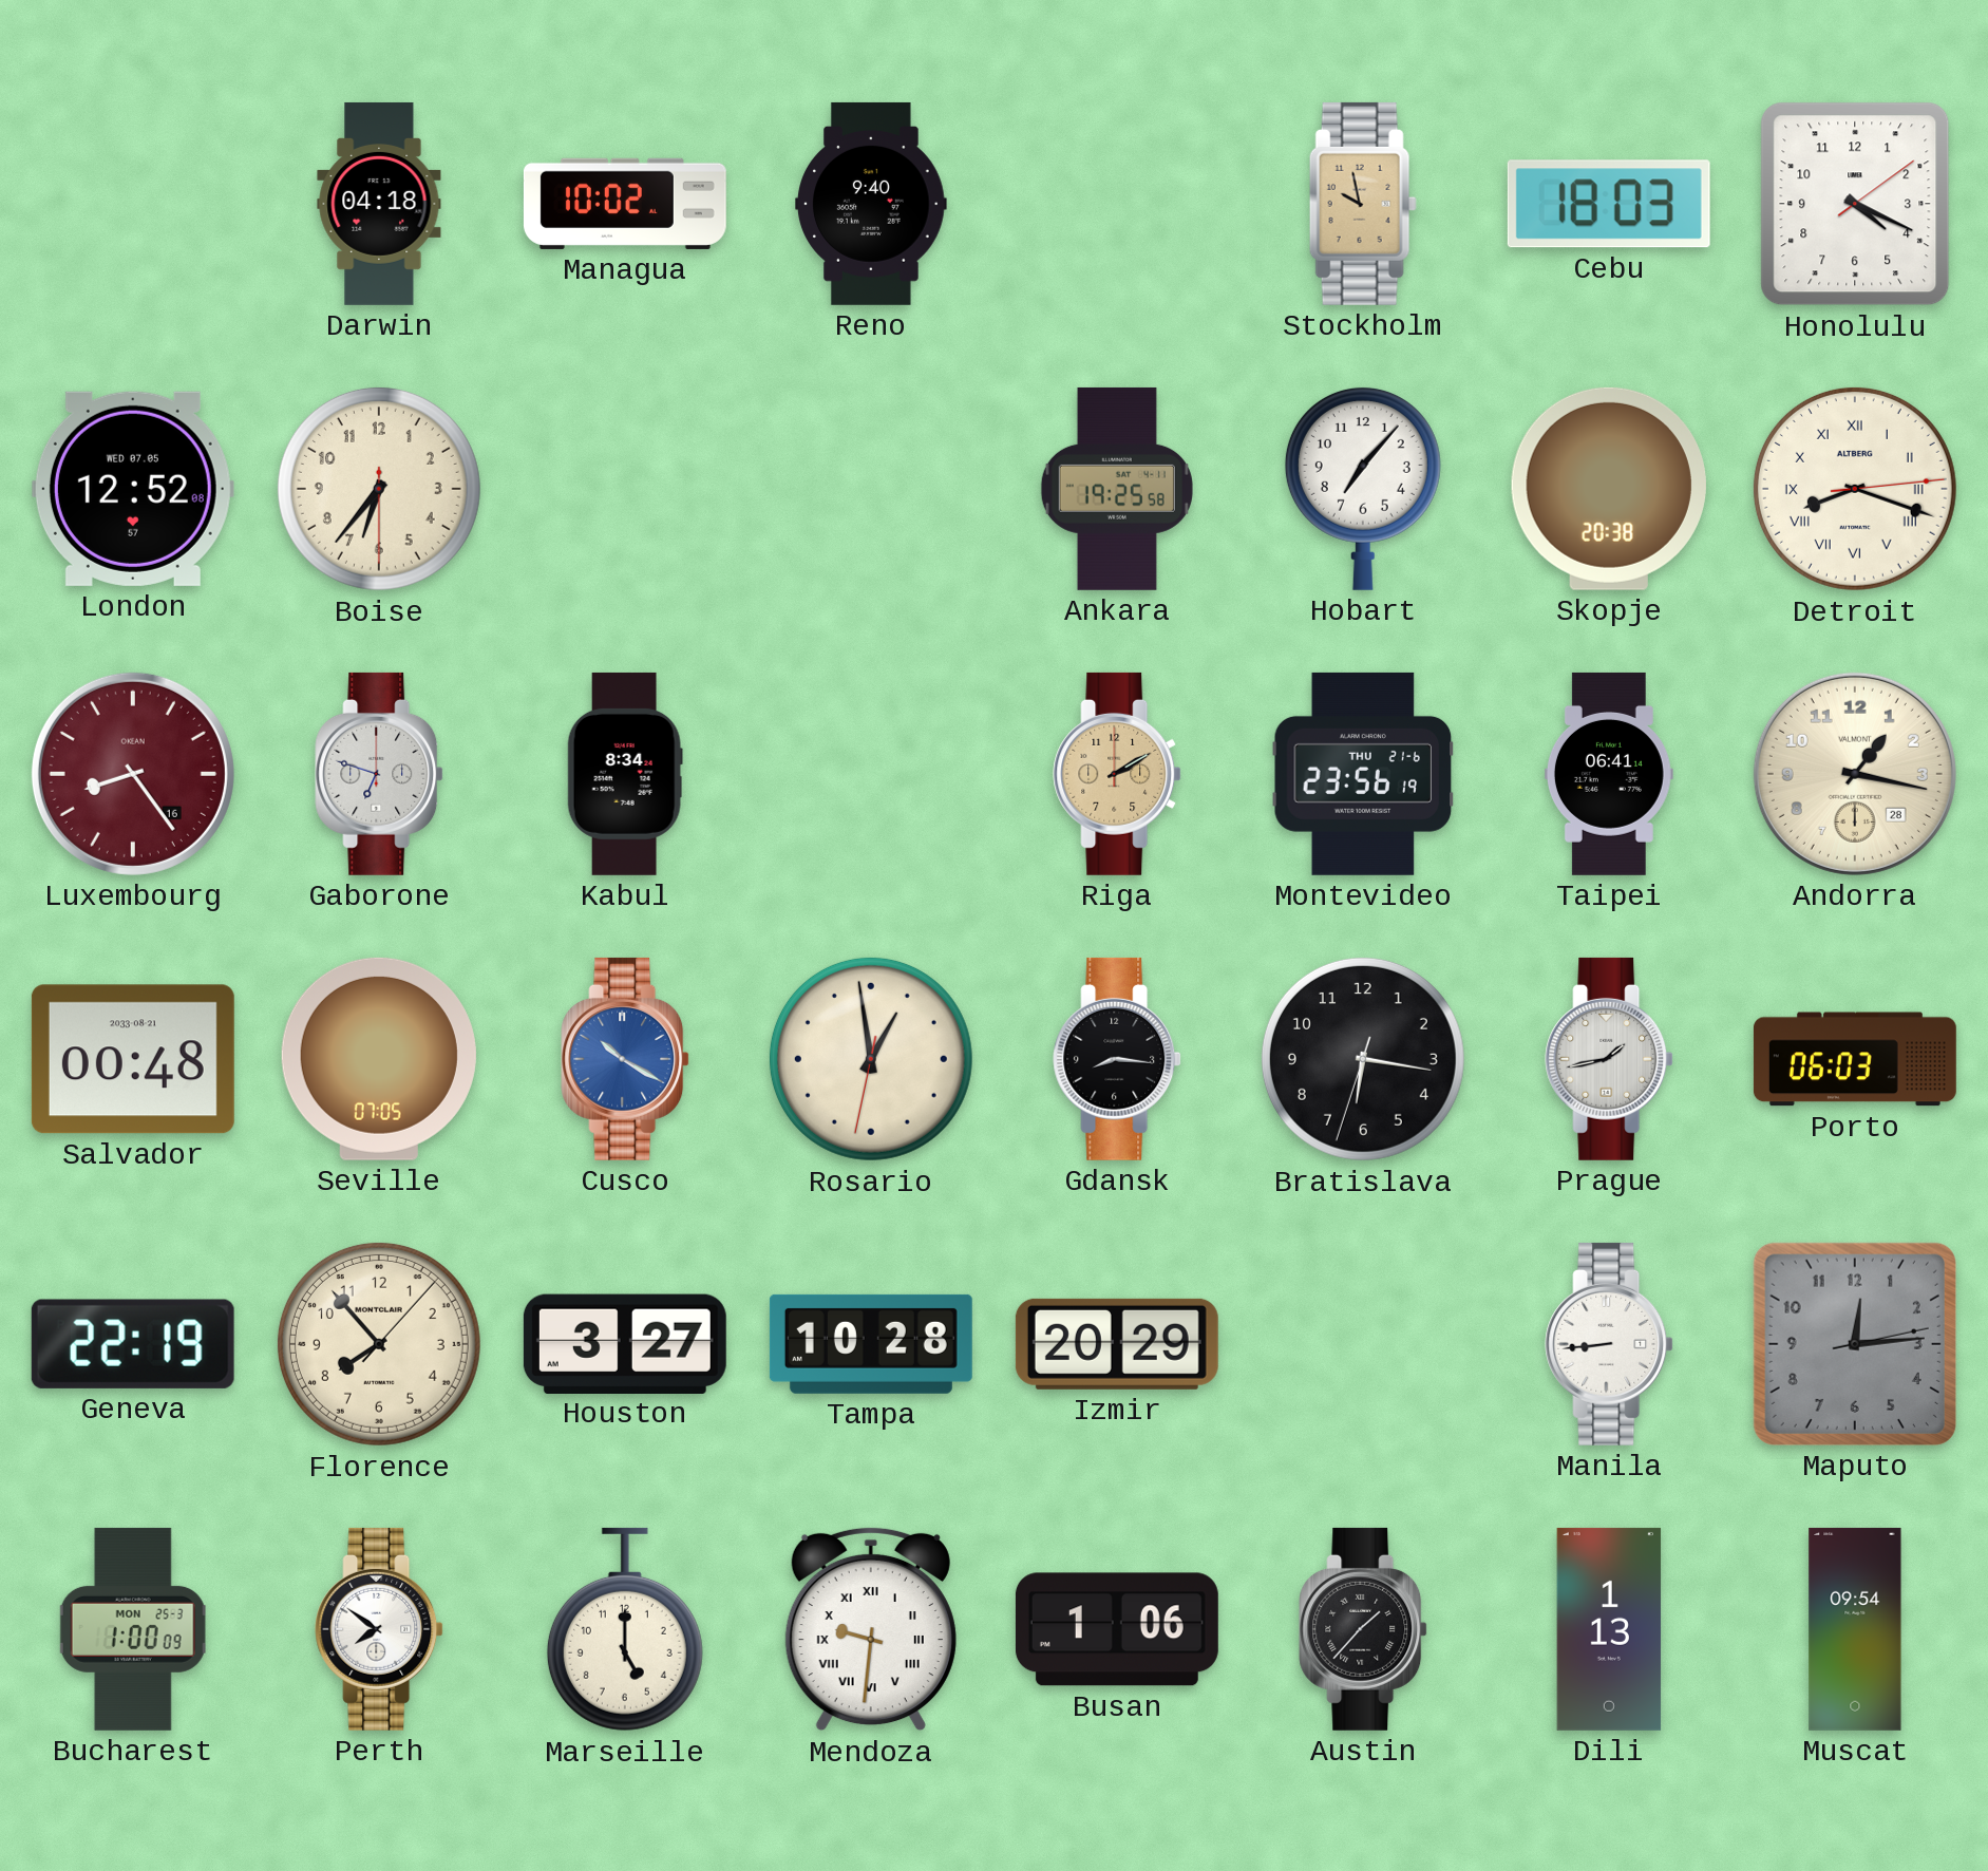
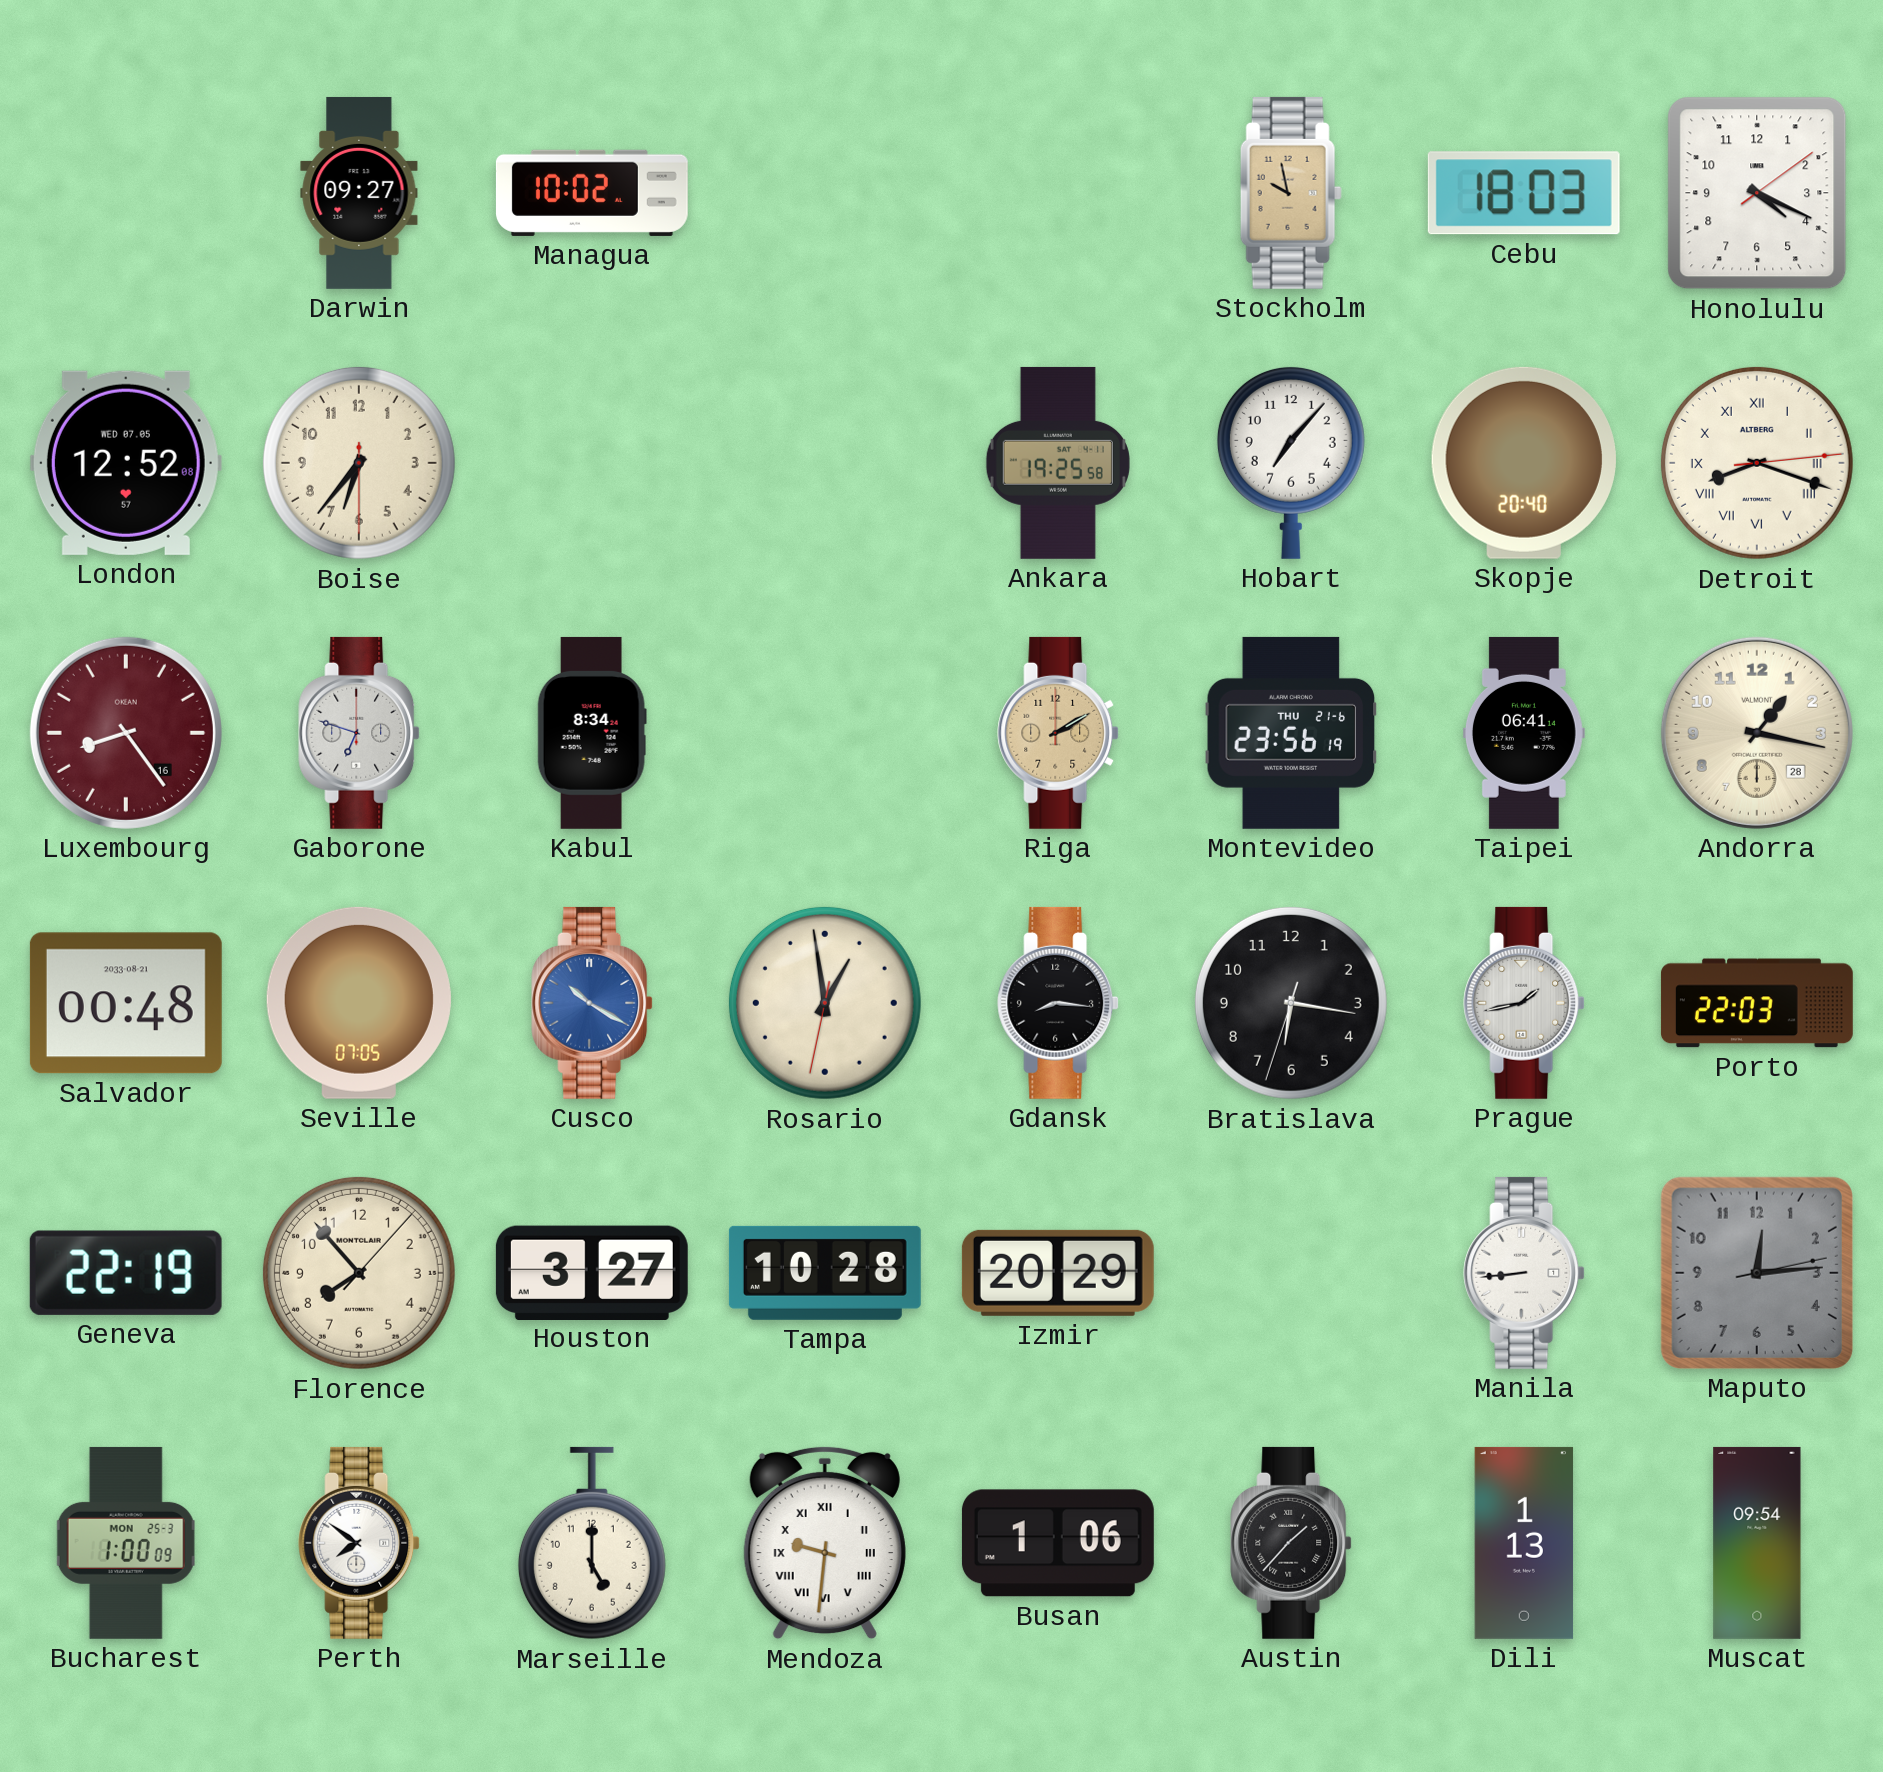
Darwin: 04:18 -> 09:27 (359, 193)
Reno: 9:40 -> none (871, 204)
Skopje: 20:38 -> 20:40 (1524, 463)
Porto: 06:03 -> 22:03 (1757, 1003)
